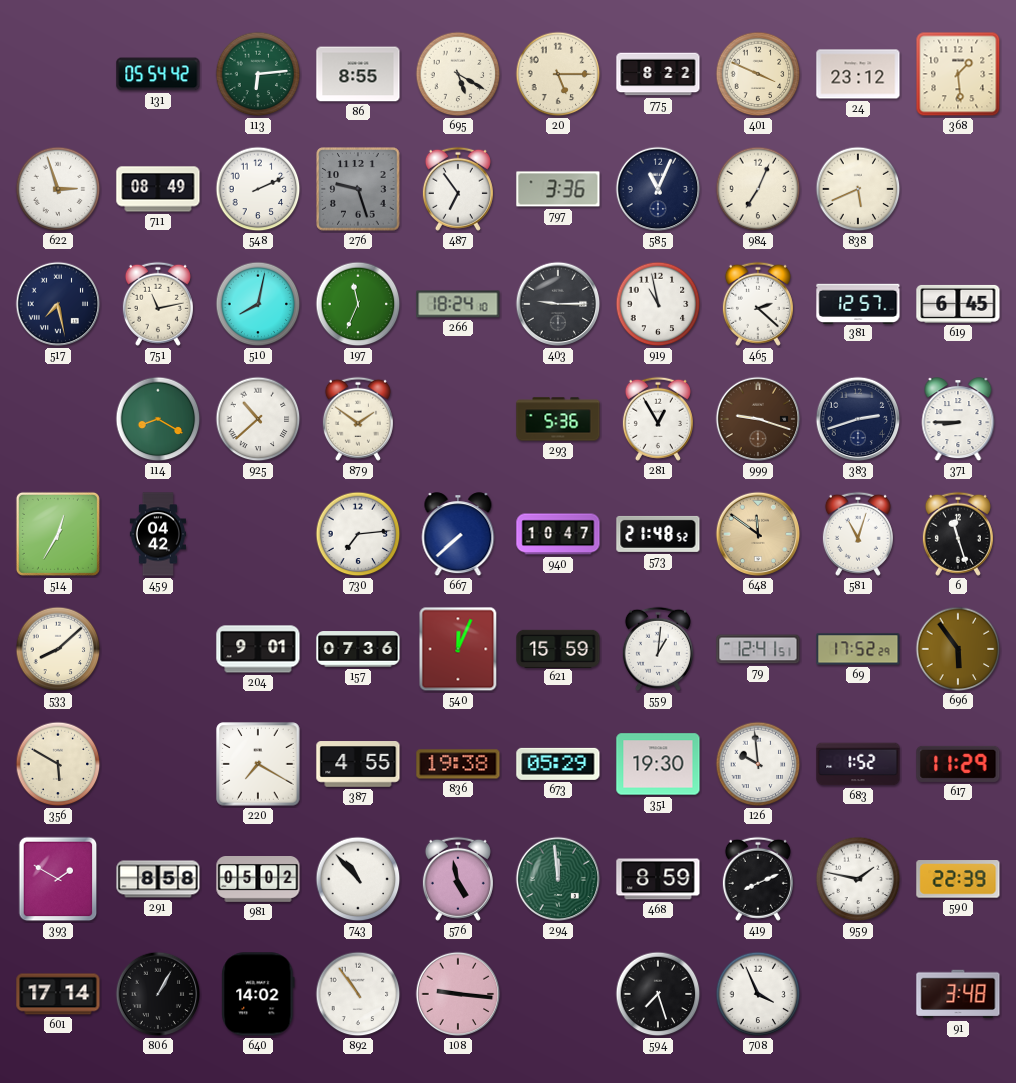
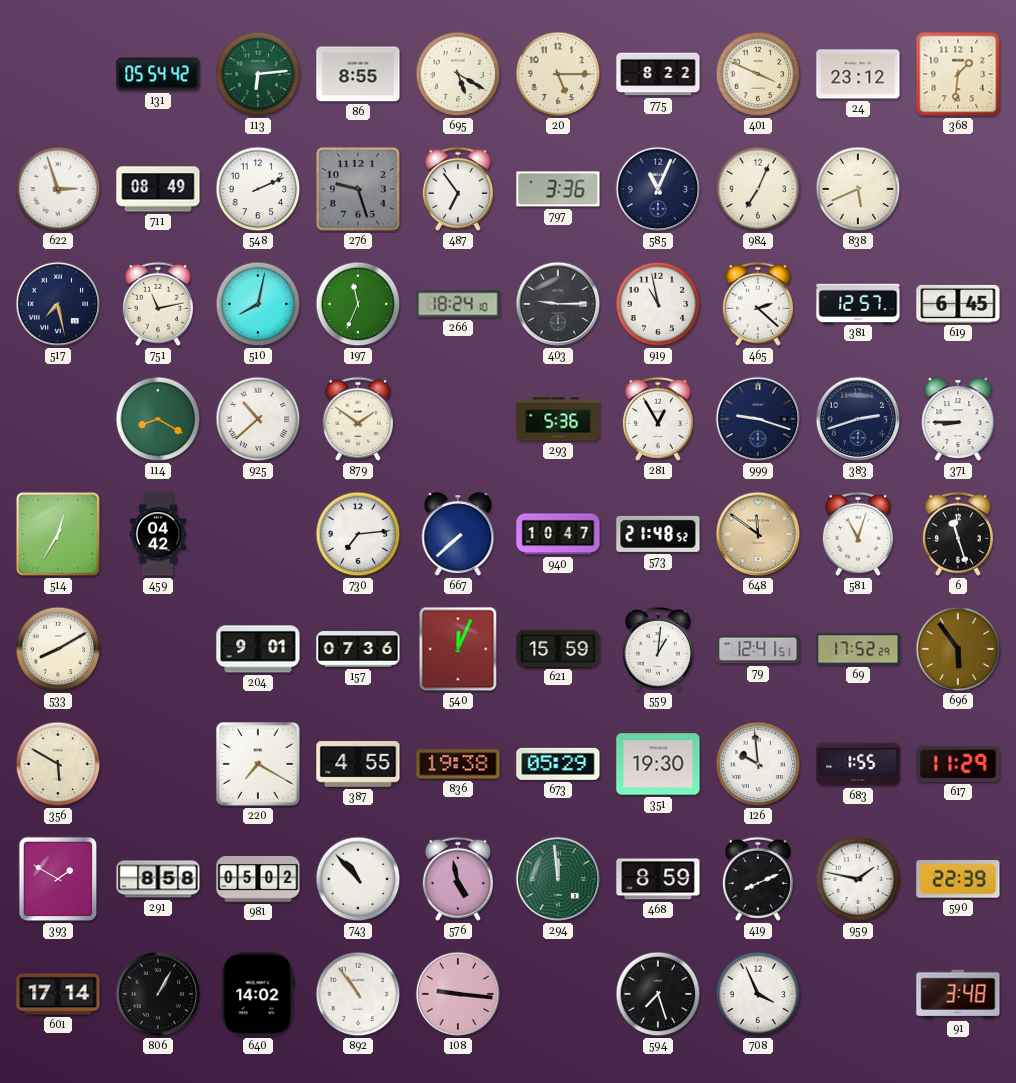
368: 1:29 -> 1:31 (958, 74)
999 dial: brown -> navy (758, 419)
533: 8:08 -> 8:10 (58, 649)
683: 1:52 -> 1:55 (858, 764)
